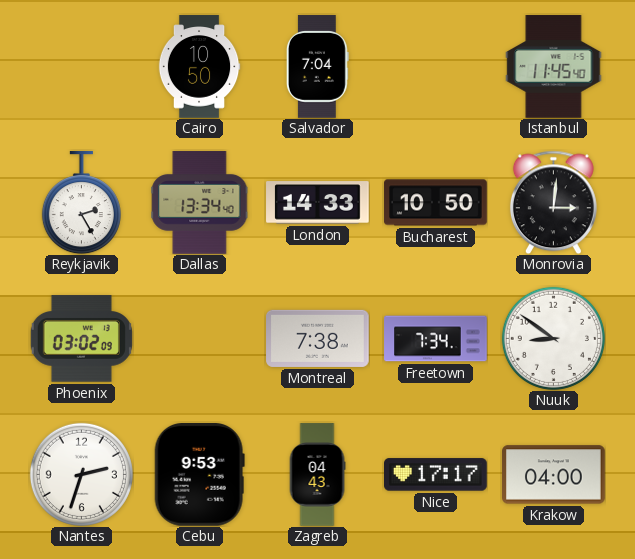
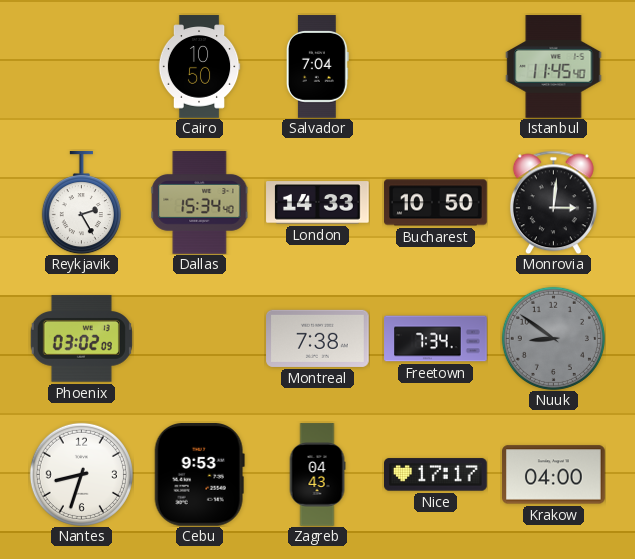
Dallas: 13:34 -> 15:34 (200, 203)
Nuuk dial: white -> grey (553, 338)
Nantes: 2:33 -> 8:33 (81, 474)
